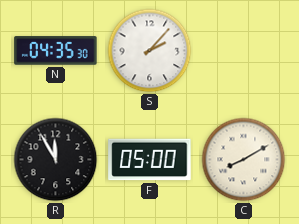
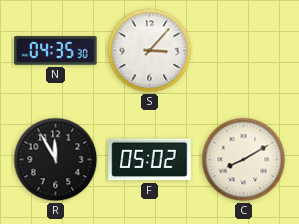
S: 2:07 -> 3:07 (150, 51)
F: 05:00 -> 05:02 (150, 160)
